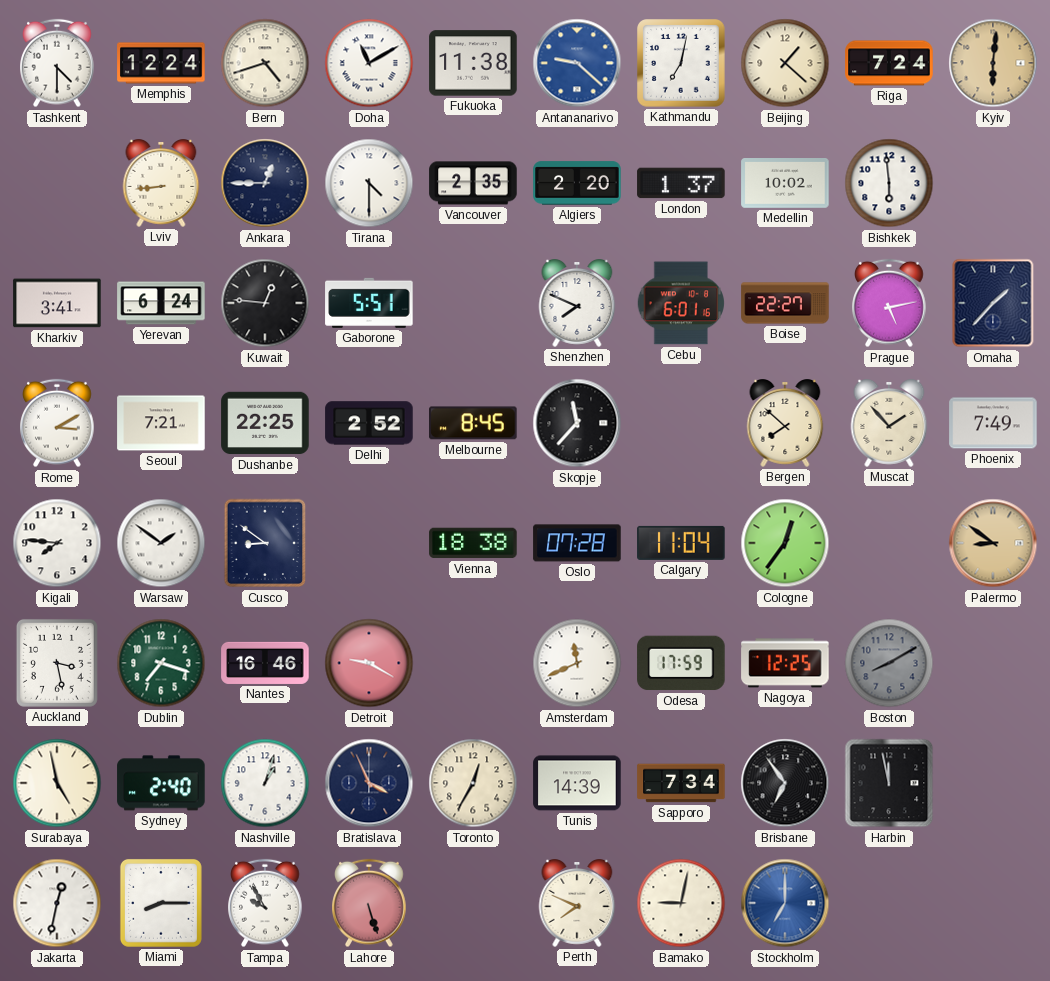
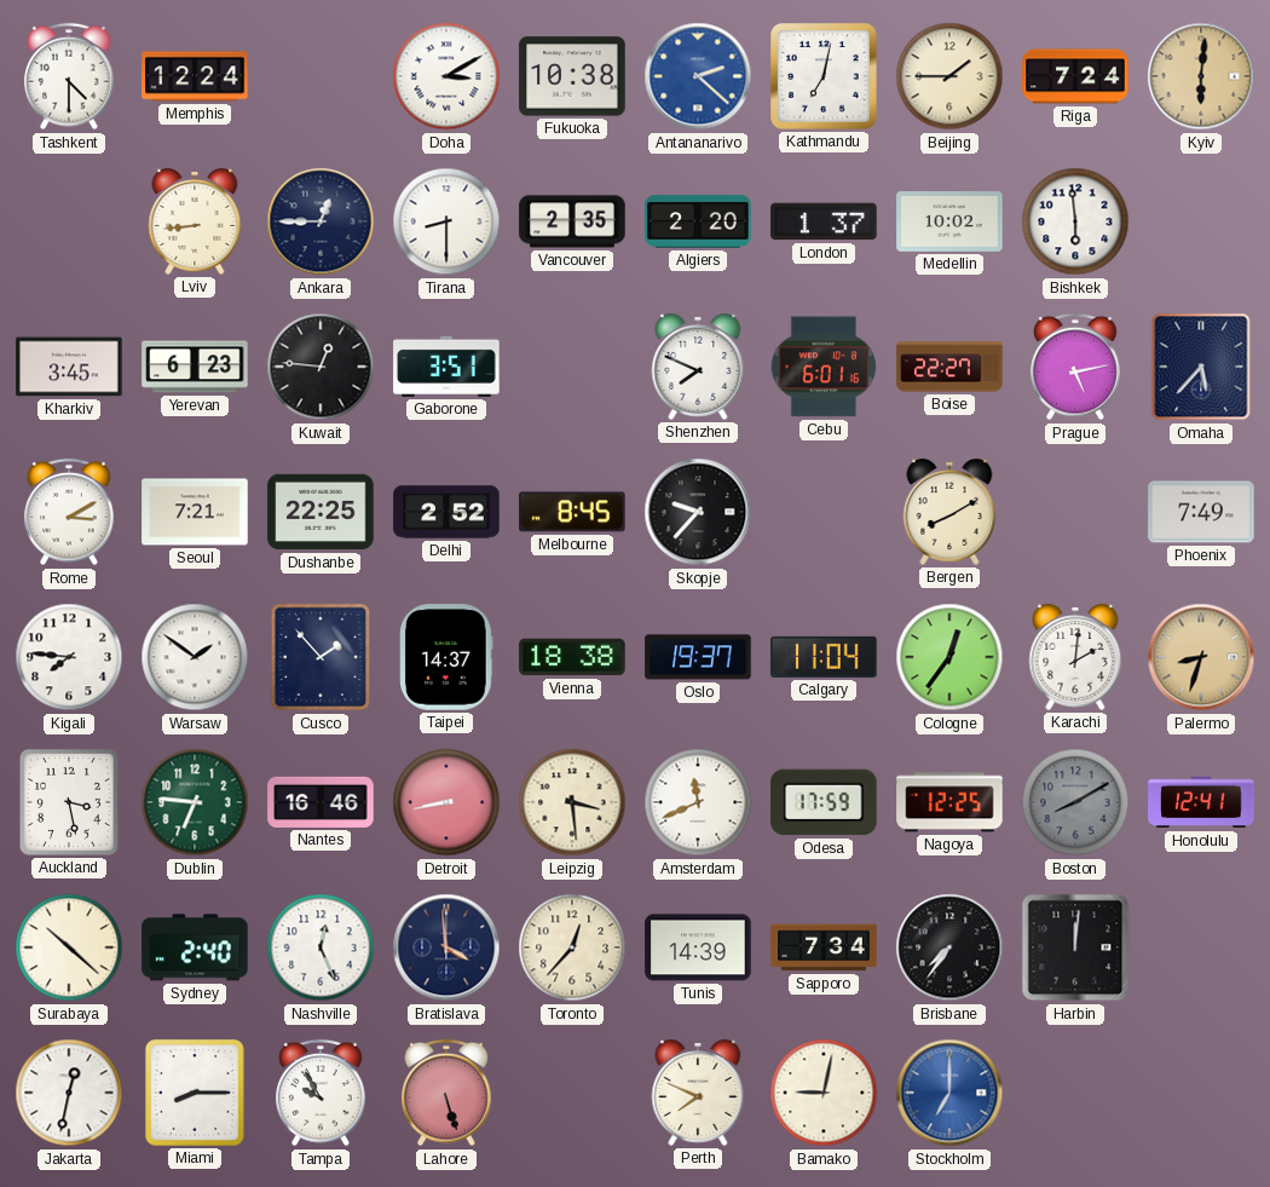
Bern: 4:42 -> none (265, 63)
Doha: 11:10 -> 3:10 (446, 76)
Fukuoka: 11:38 -> 10:38 (572, 76)
Antananarivo: 9:22 -> 2:22 (698, 76)
Beijing: 1:22 -> 1:45 (949, 76)
Tirana: 4:30 -> 8:30 (446, 221)
Kharkiv: 3:41 -> 3:45 (69, 367)
Yerevan: 6:24 -> 6:23 (195, 367)
Gaborone: 5:51 -> 3:51 (446, 367)
Omaha: 1:37 -> 5:37 (1201, 367)
Skopje: 11:37 -> 9:37 (698, 512)
Bergen: 7:52 -> 8:10 (949, 513)
Muscat: 1:53 -> none (889, 424)
Cusco: 8:51 -> 1:53 (321, 657)
Taipei: none -> 14:37 (448, 657)
Oslo: 07:28 -> 19:37 (698, 657)
Karachi: none -> 2:01 (1075, 658)
Palermo: 8:51 -> 8:33 (1201, 657)
Dublin: 7:18 -> 6:46 (195, 802)
Detroit: 9:20 -> 8:43 (446, 802)
Leipzig: none -> 3:29 (572, 802)
Honolulu: none -> 12:41 (1201, 802)
Surabaya: 4:58 -> 10:22 (69, 947)
Nashville: 1:03 -> 12:26 (321, 947)
Bratislava: 3:56 -> 3:59 (446, 947)
Toronto: 12:35 -> 12:37 (572, 947)
Brisbane: 6:54 -> 7:36 (949, 947)
Harbin: 11:58 -> 12:01 (1075, 947)
